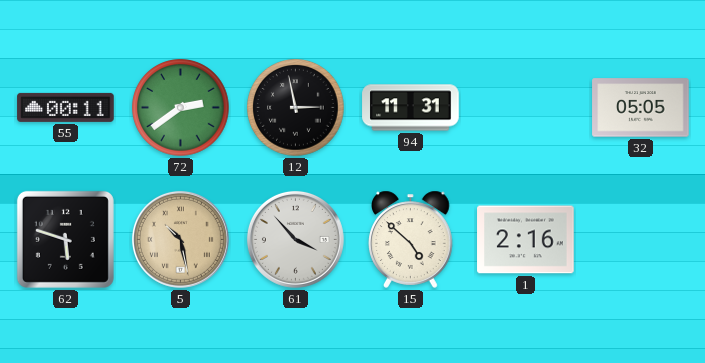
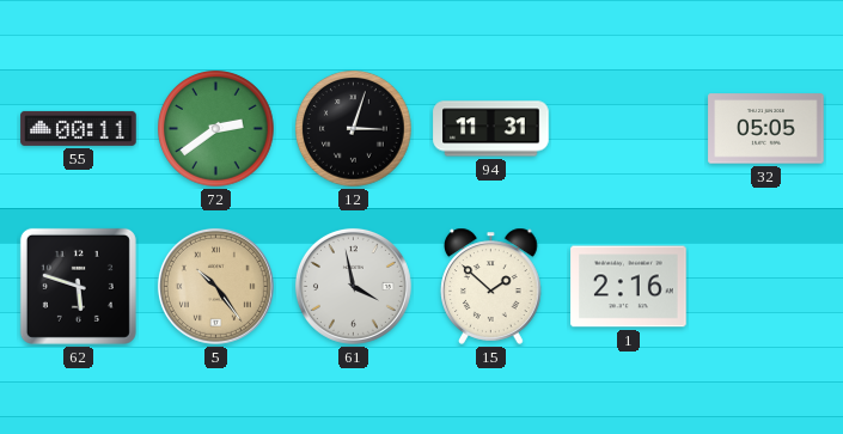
12: 2:58 -> 3:03 (354, 129)
5: 10:28 -> 10:24 (215, 286)
61: 3:53 -> 3:58 (353, 286)
15: 4:52 -> 1:52 (491, 286)
